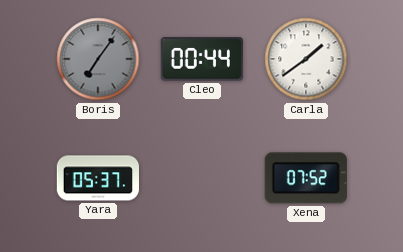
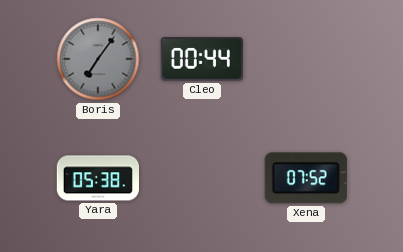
Carla: 1:39 -> none (306, 59)
Yara: 05:37 -> 05:38 (97, 178)
